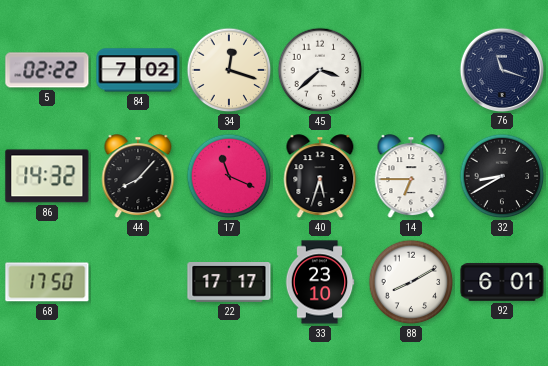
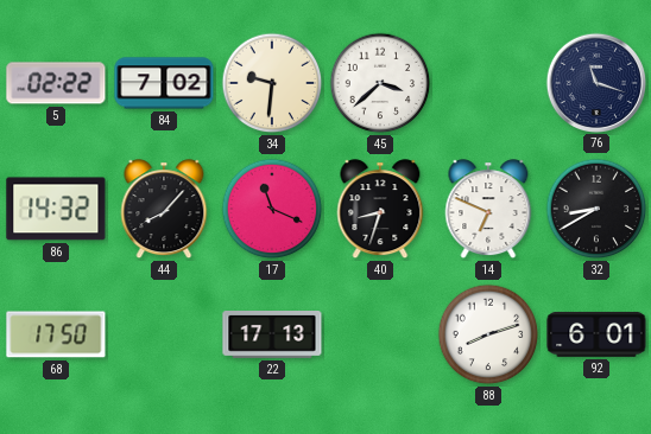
34: 12:18 -> 9:31 (272, 83)
40: 5:33 -> 8:33 (380, 210)
14: 6:45 -> 6:49 (488, 210)
22: 17:17 -> 17:13 (272, 336)
33: 23:10 -> none (320, 282)
88: 8:10 -> 8:12 (488, 334)
